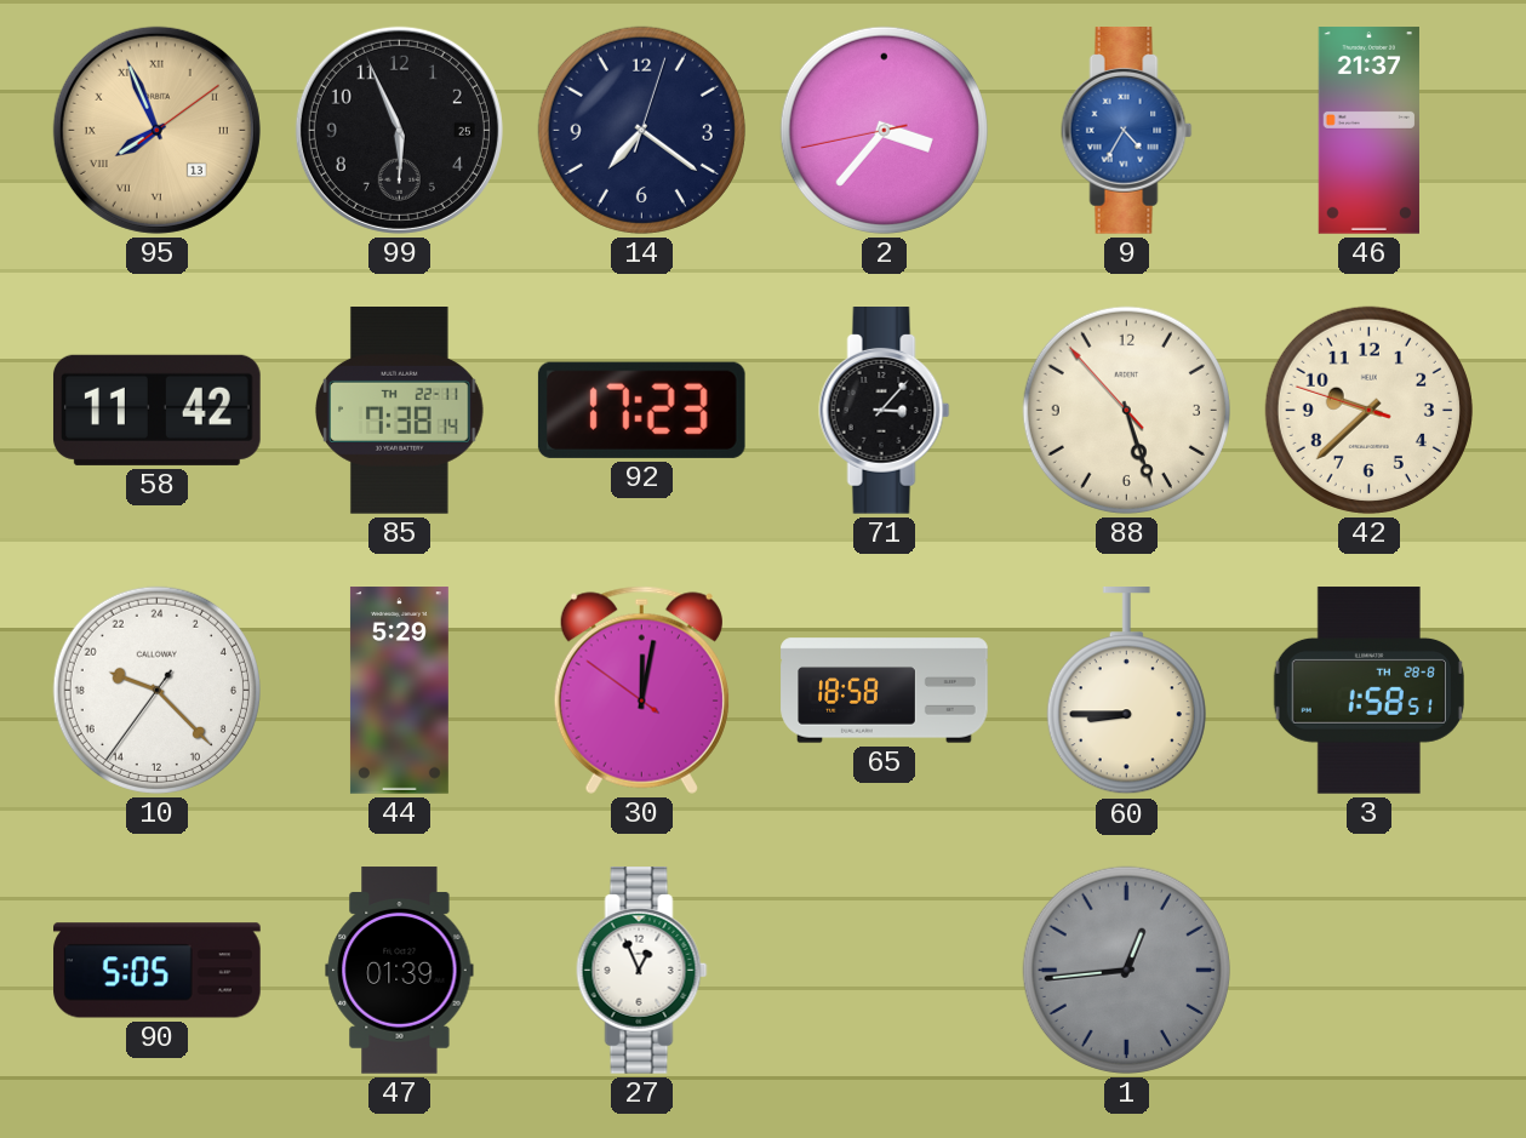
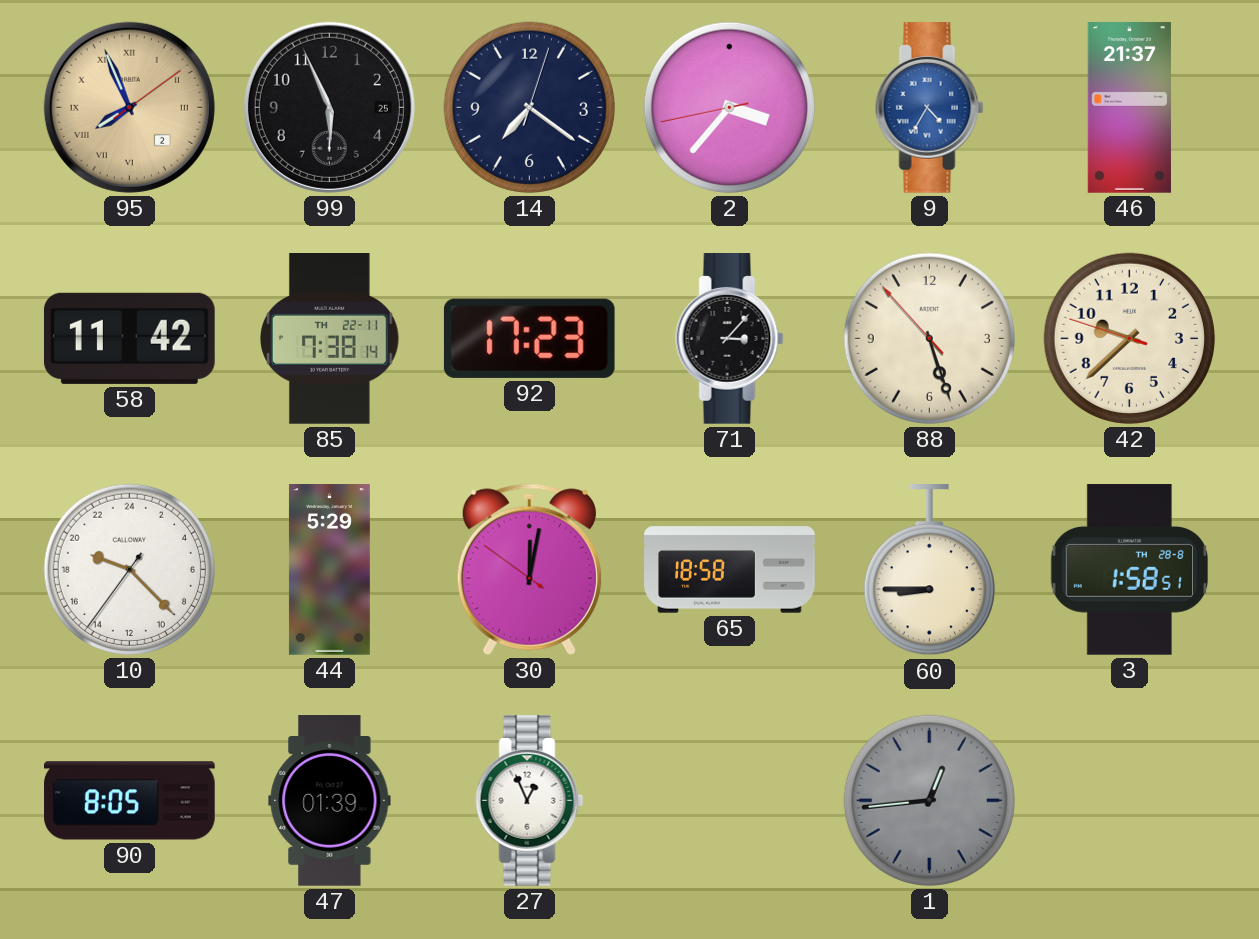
95 date: 13 -> 2 (129, 107)
90: 5:05 -> 8:05 (130, 801)
